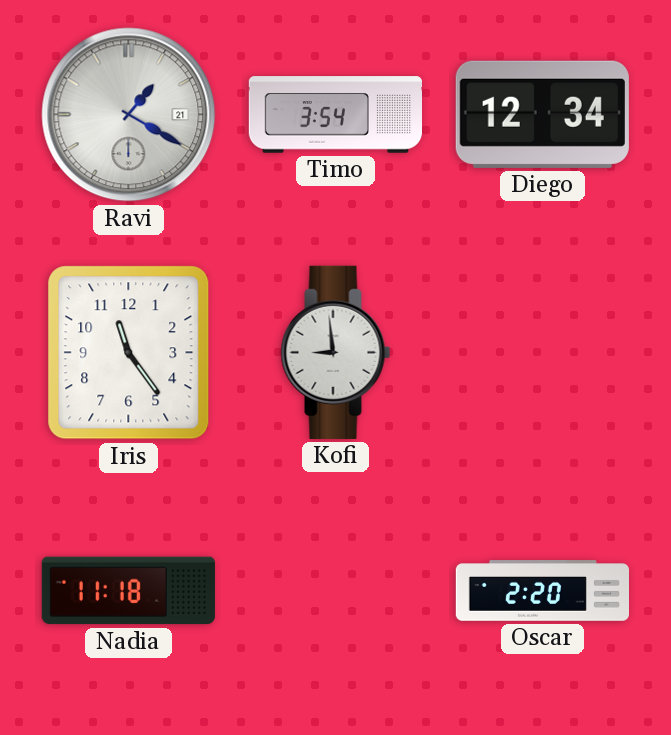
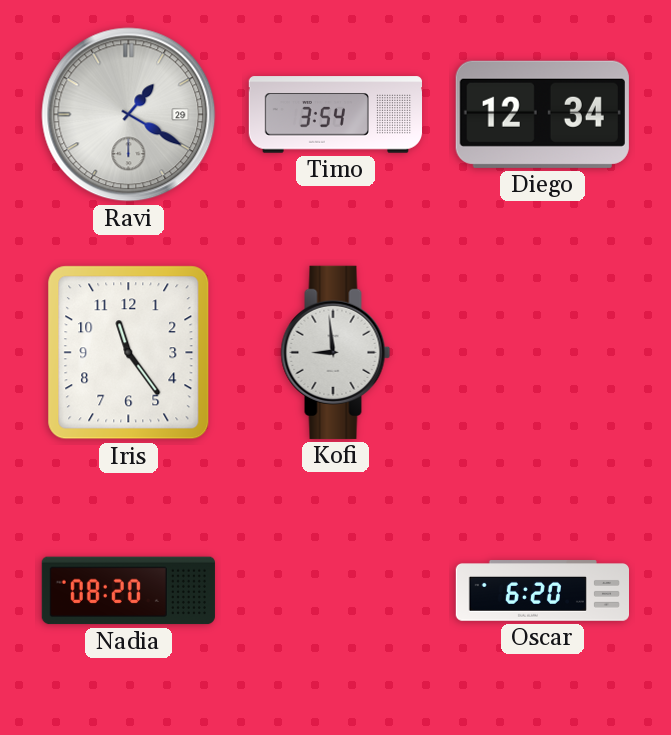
Ravi date: 21 -> 29 (129, 115)
Nadia: 11:18 -> 08:20 (128, 591)
Oscar: 2:20 -> 6:20 (542, 591)
